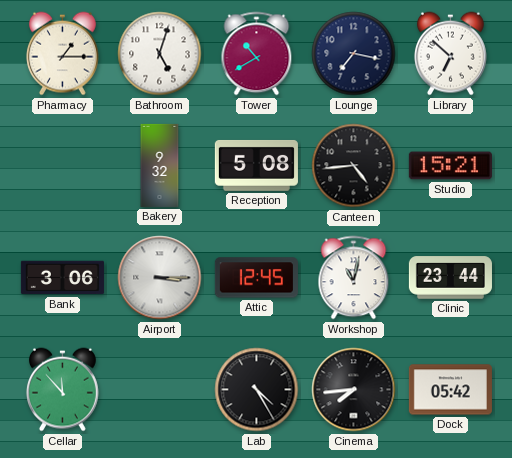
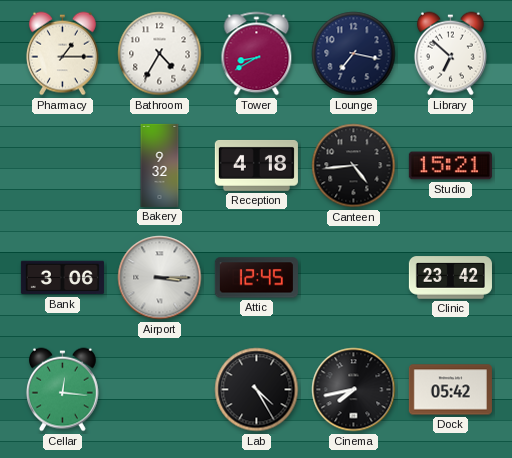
Bathroom: 5:03 -> 4:35 (160, 54)
Tower: 10:40 -> 8:40 (257, 54)
Reception: 5:08 -> 4:18 (256, 165)
Workshop: 11:02 -> none (354, 278)
Clinic: 23:44 -> 23:42 (450, 278)
Cellar: 11:53 -> 12:16 (62, 390)
Cinema: 7:44 -> 7:43 (354, 390)
